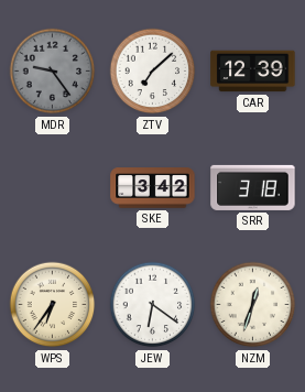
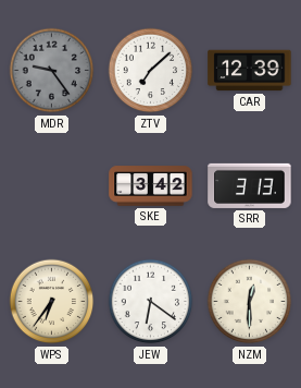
SRR: 3:18 -> 3:13 (250, 185)
NZM: 12:33 -> 12:30 (250, 302)
